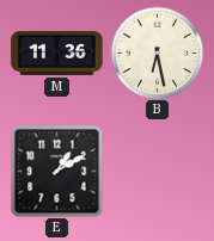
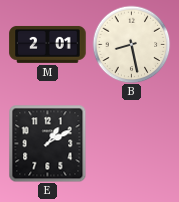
M: 11:36 -> 2:01 (48, 44)
B: 6:28 -> 8:28 (131, 44)
